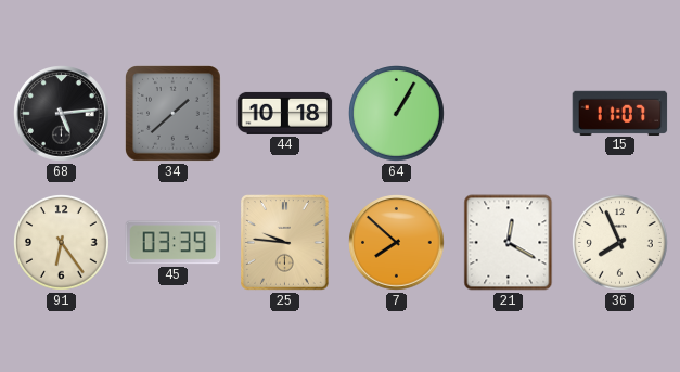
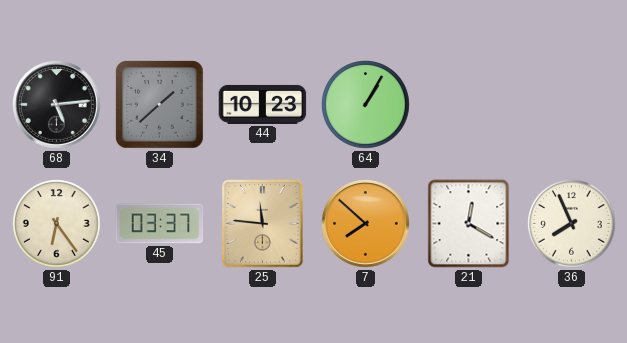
44: 10:18 -> 10:23 (263, 104)
15: 11:07 -> none (620, 113)
45: 03:39 -> 03:37 (160, 224)
25: 9:46 -> 11:46 (263, 224)
